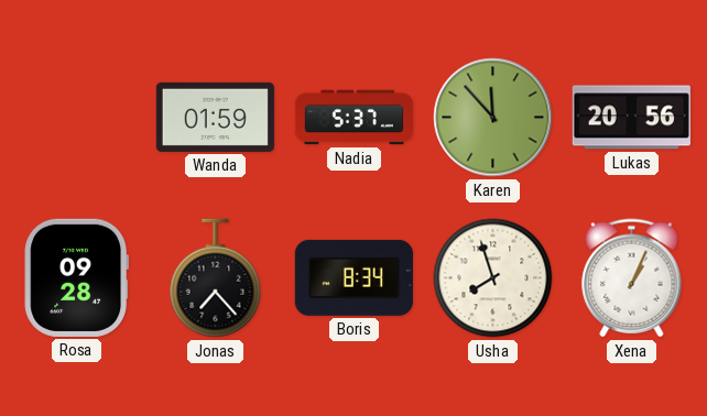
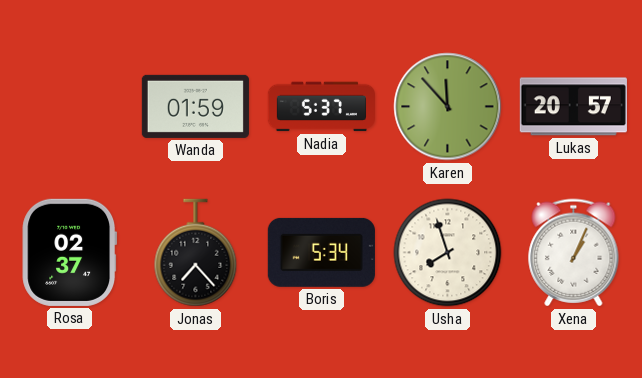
Lukas: 20:56 -> 20:57 (573, 107)
Rosa: 09:28 -> 02:37 (69, 252)
Boris: 8:34 -> 5:34 (321, 252)
